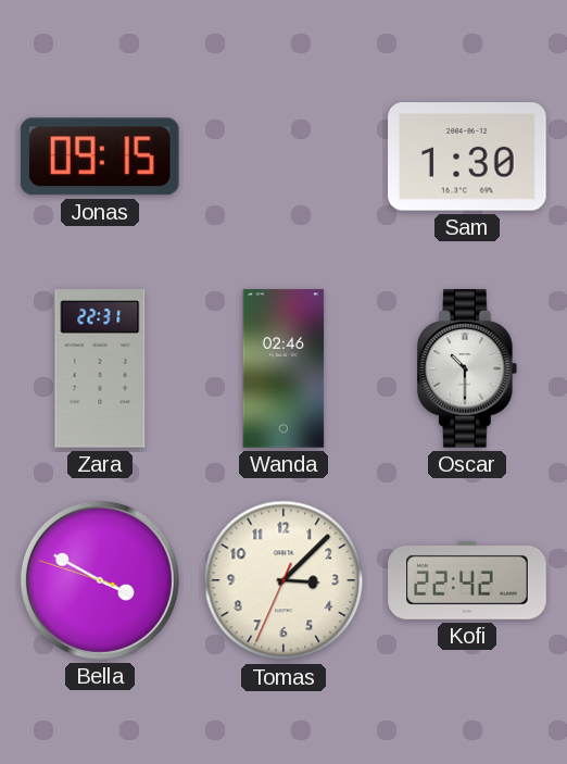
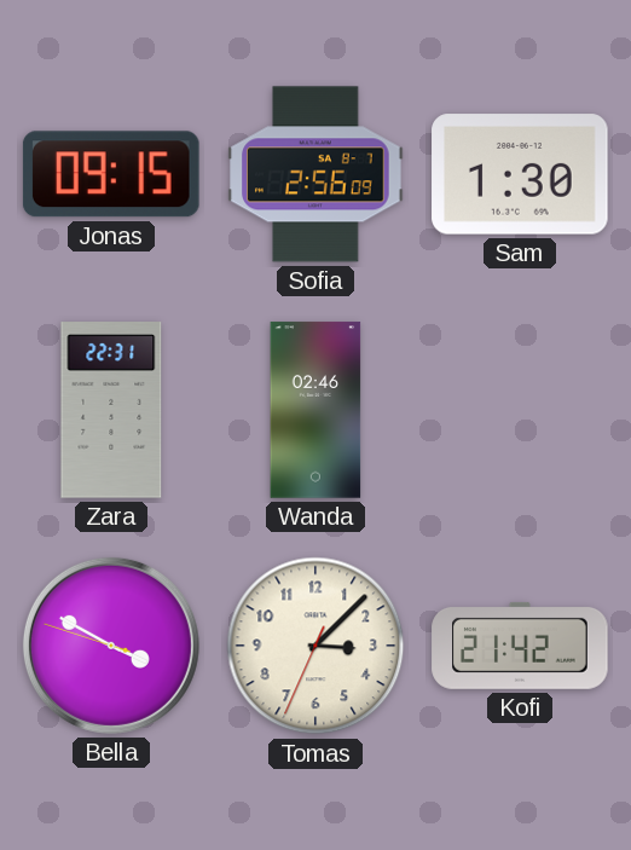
Sofia: none -> 2:56 (315, 174)
Oscar: 10:30 -> none (468, 368)
Kofi: 22:42 -> 21:42 (520, 646)
